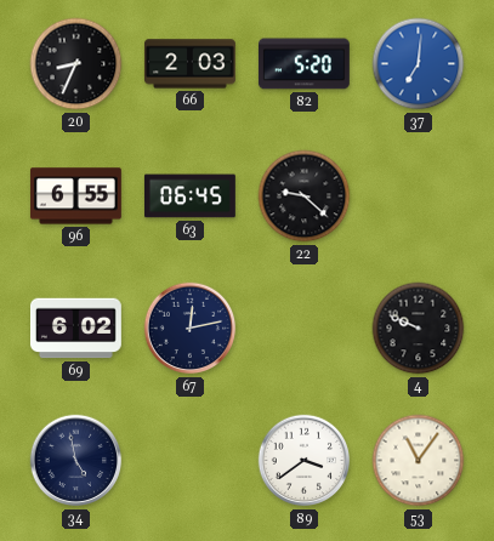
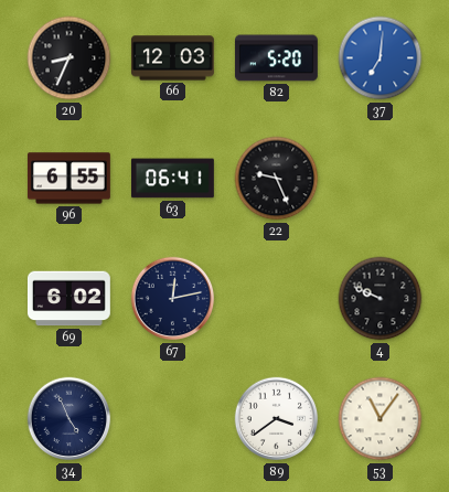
66: 2:03 -> 12:03 (172, 58)
63: 06:45 -> 06:41 (172, 179)
22: 9:22 -> 9:26 (277, 179)
34: 4:58 -> 4:56 (70, 419)
